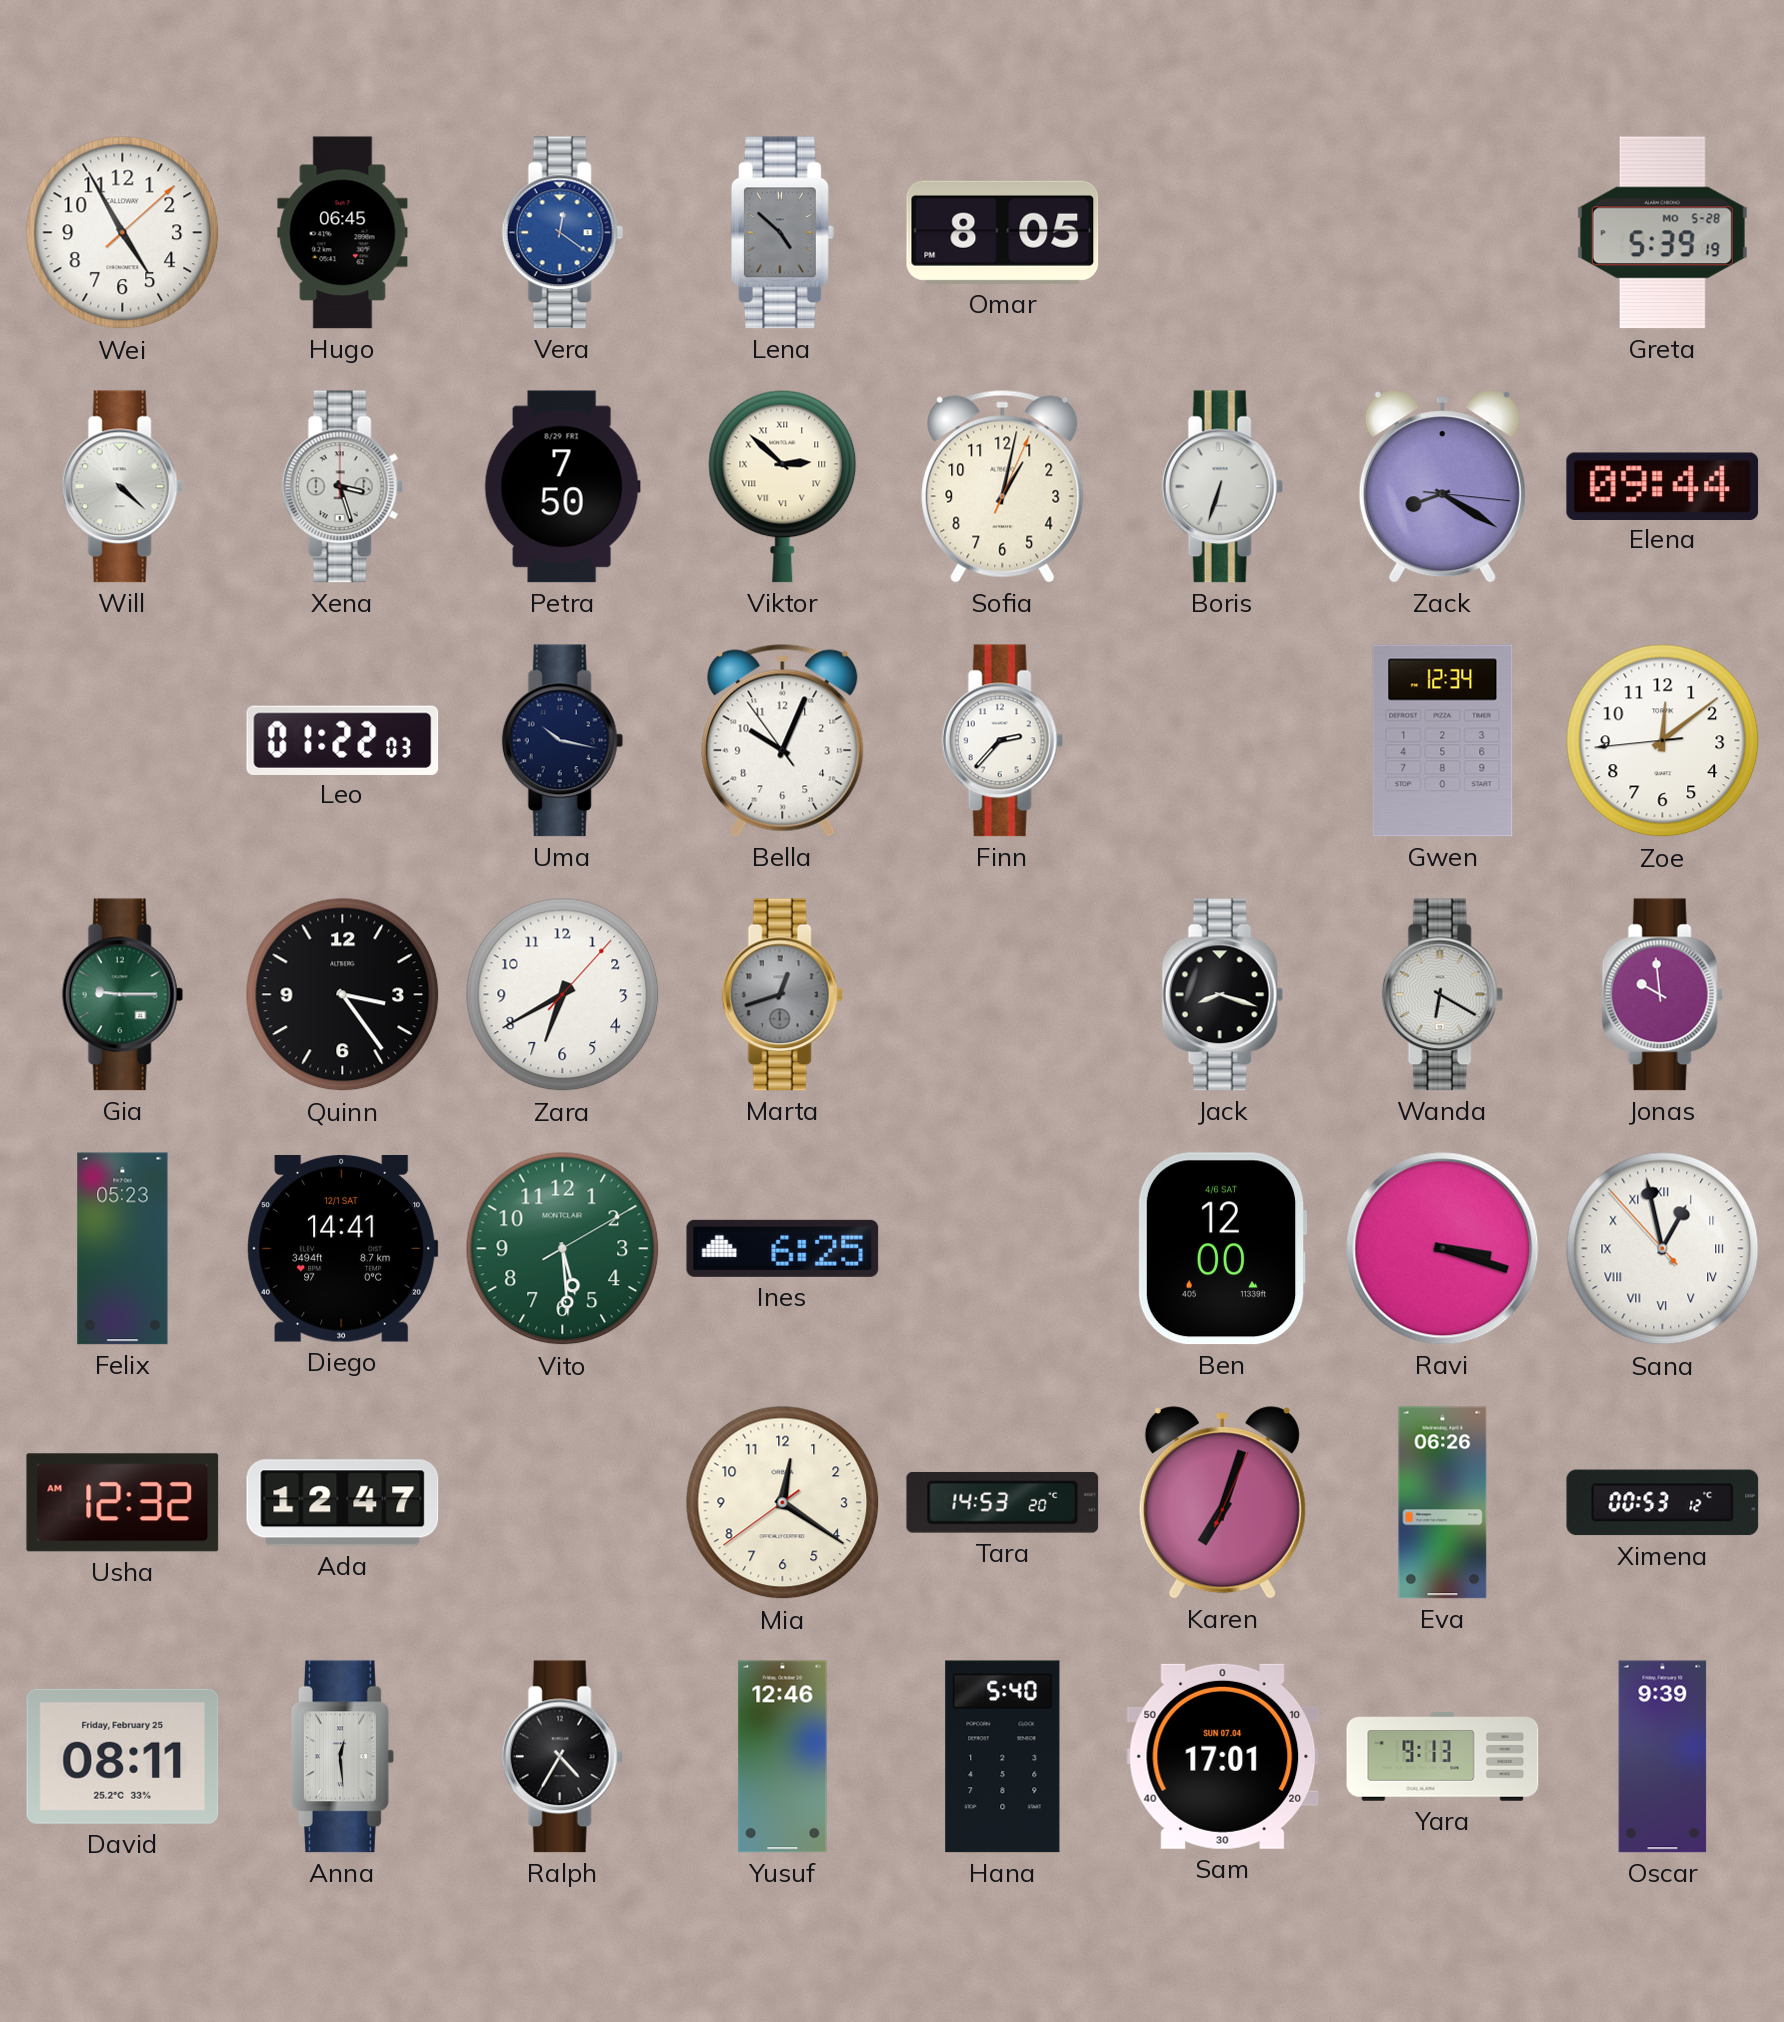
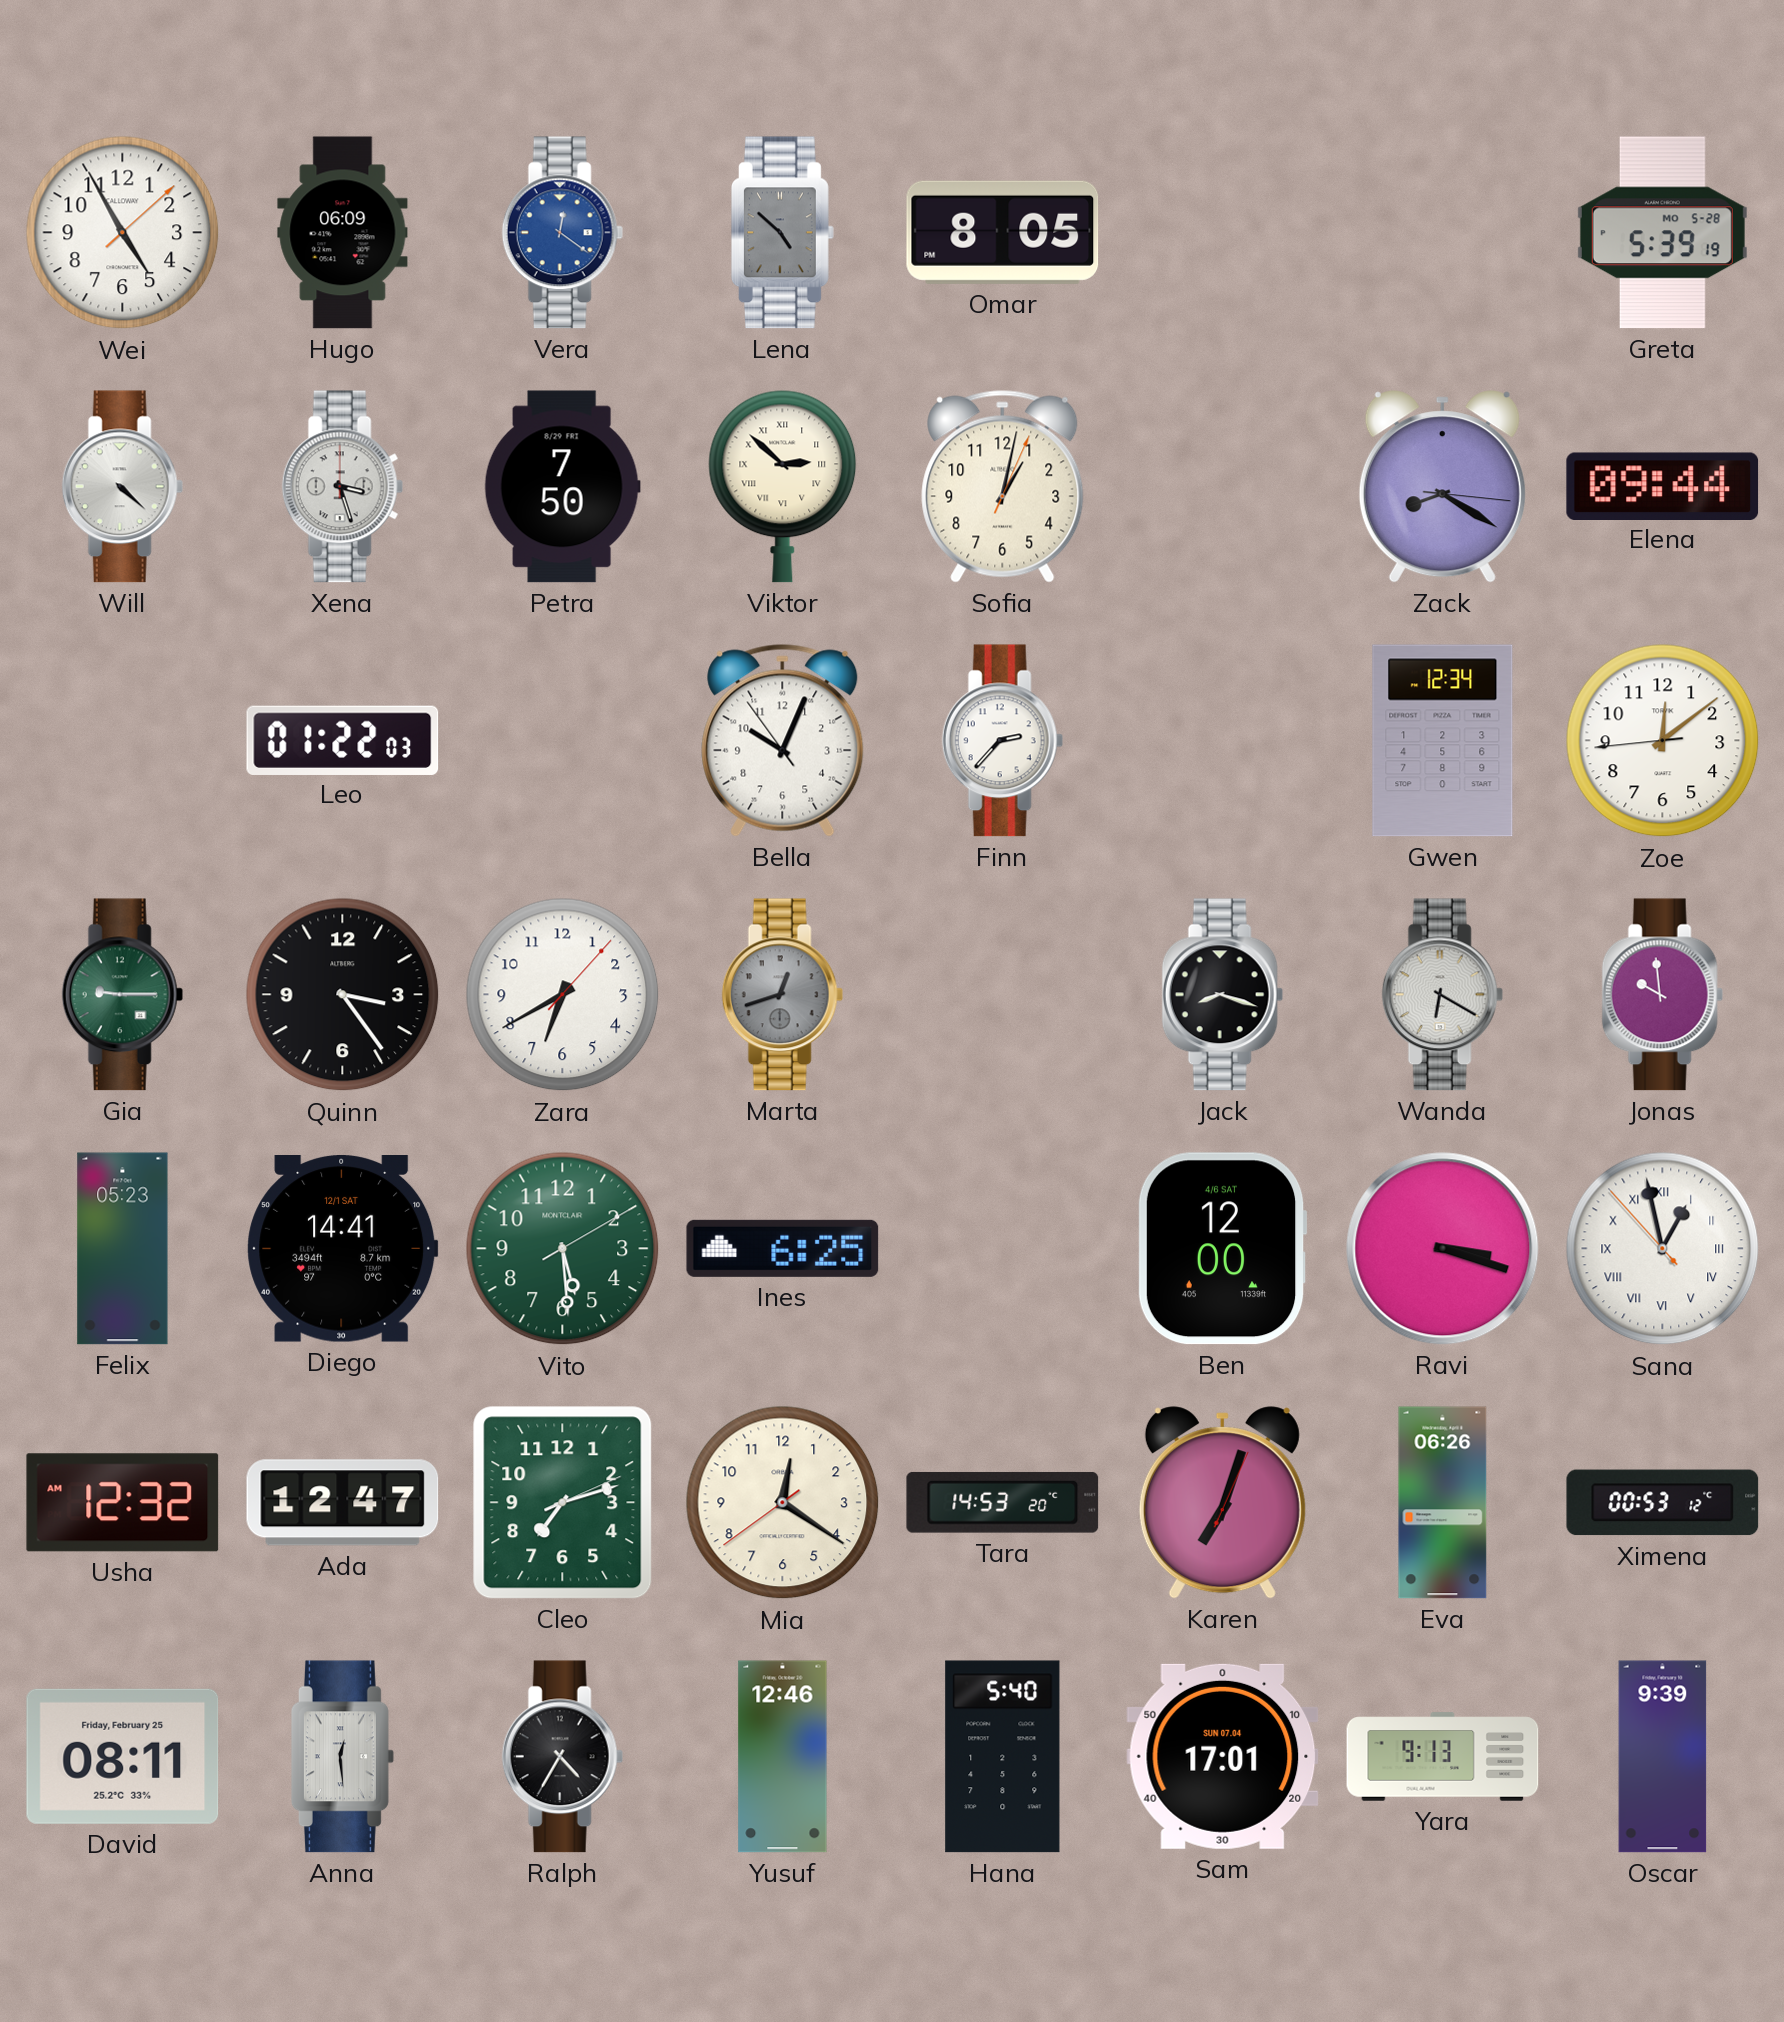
Hugo: 06:45 -> 06:09 (343, 233)
Boris: 6:33 -> none (1222, 487)
Uma: 10:17 -> none (562, 741)
Cleo: none -> 7:12 (563, 1503)
